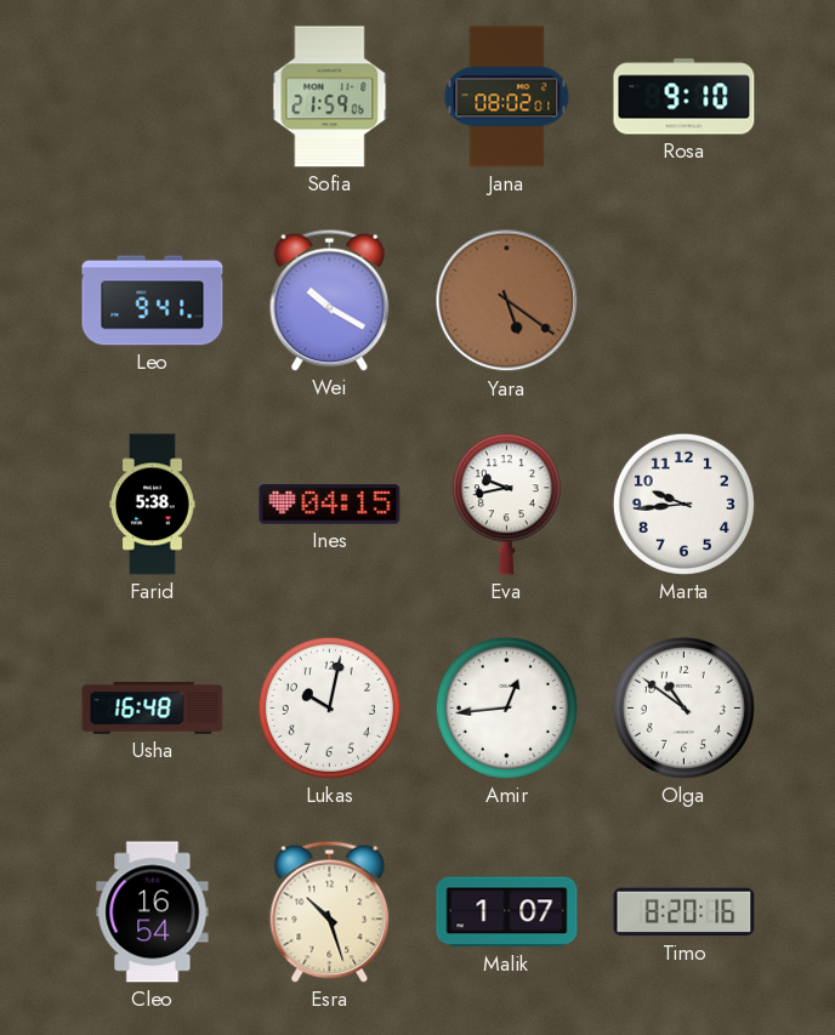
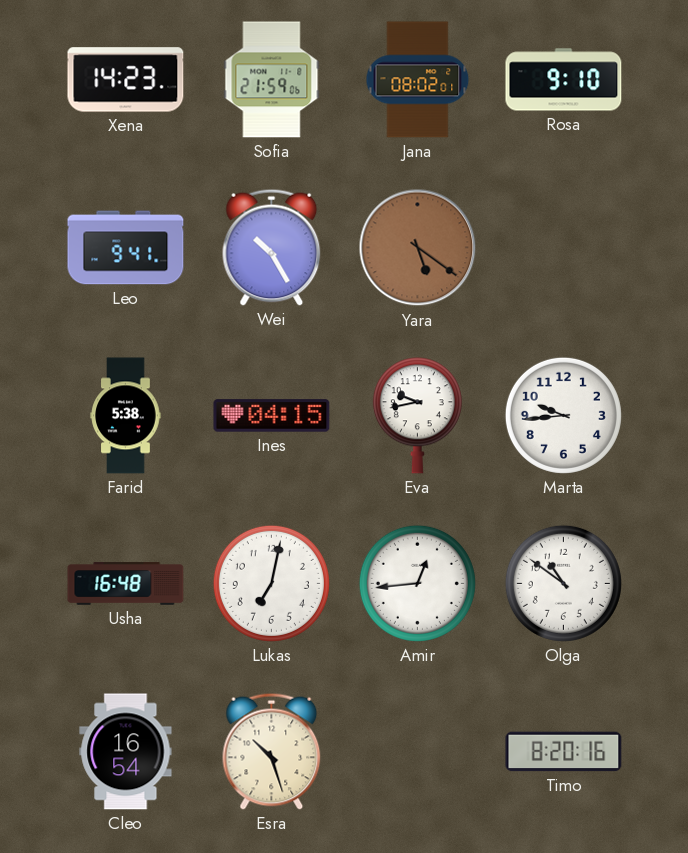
Xena: none -> 14:23 (126, 80)
Wei: 10:20 -> 10:25 (272, 247)
Lukas: 10:02 -> 7:02 (271, 583)
Malik: 1:07 -> none (507, 912)
